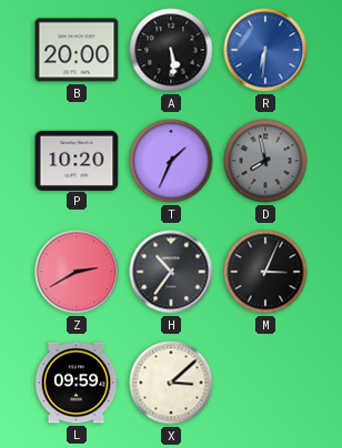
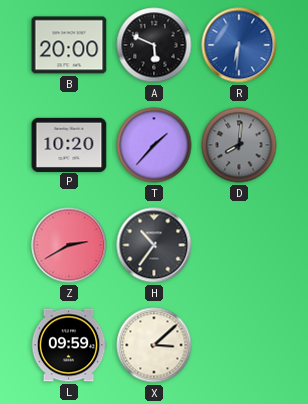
A: 5:29 -> 5:49 (154, 45)
T: 1:34 -> 1:37 (154, 145)
D: 7:58 -> 8:01 (239, 145)
M: 3:04 -> none (265, 272)
